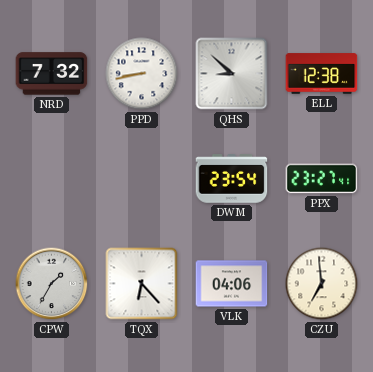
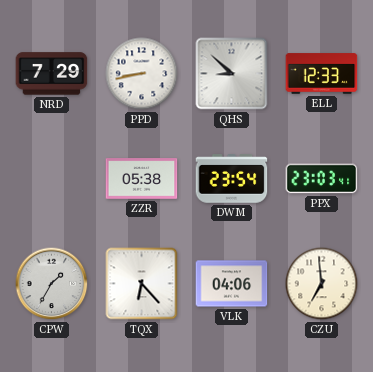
NRD: 7:32 -> 7:29 (52, 74)
ELL: 12:38 -> 12:33 (322, 74)
ZZR: none -> 05:38 (142, 179)
PPX: 23:27 -> 23:03 (322, 179)
